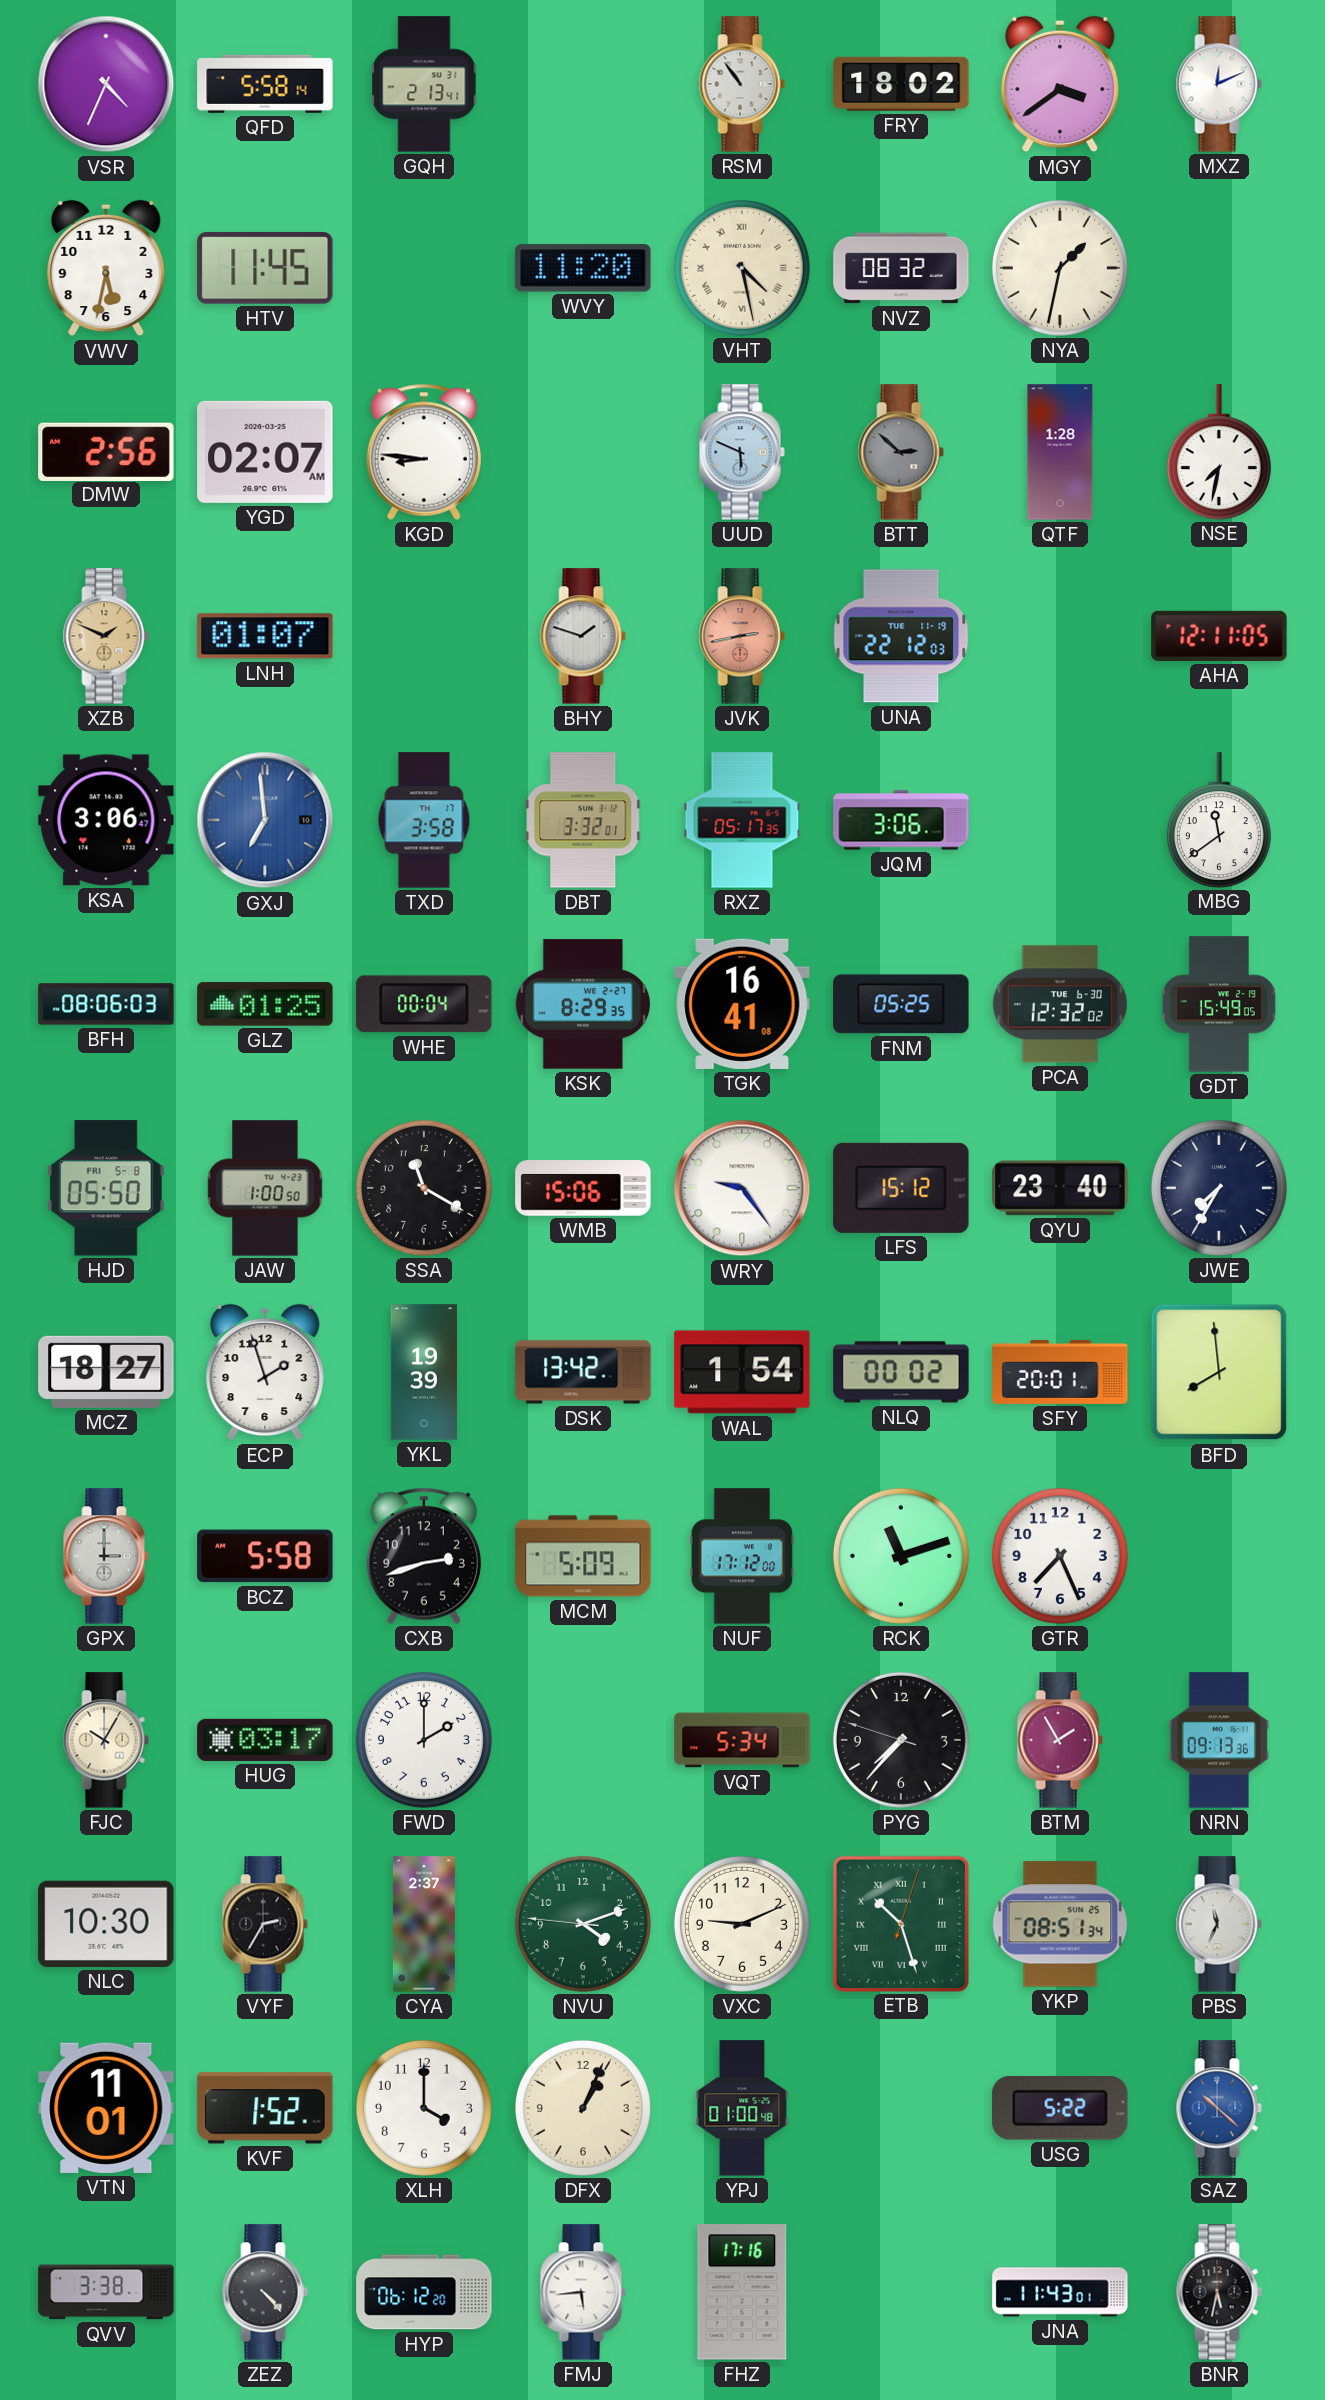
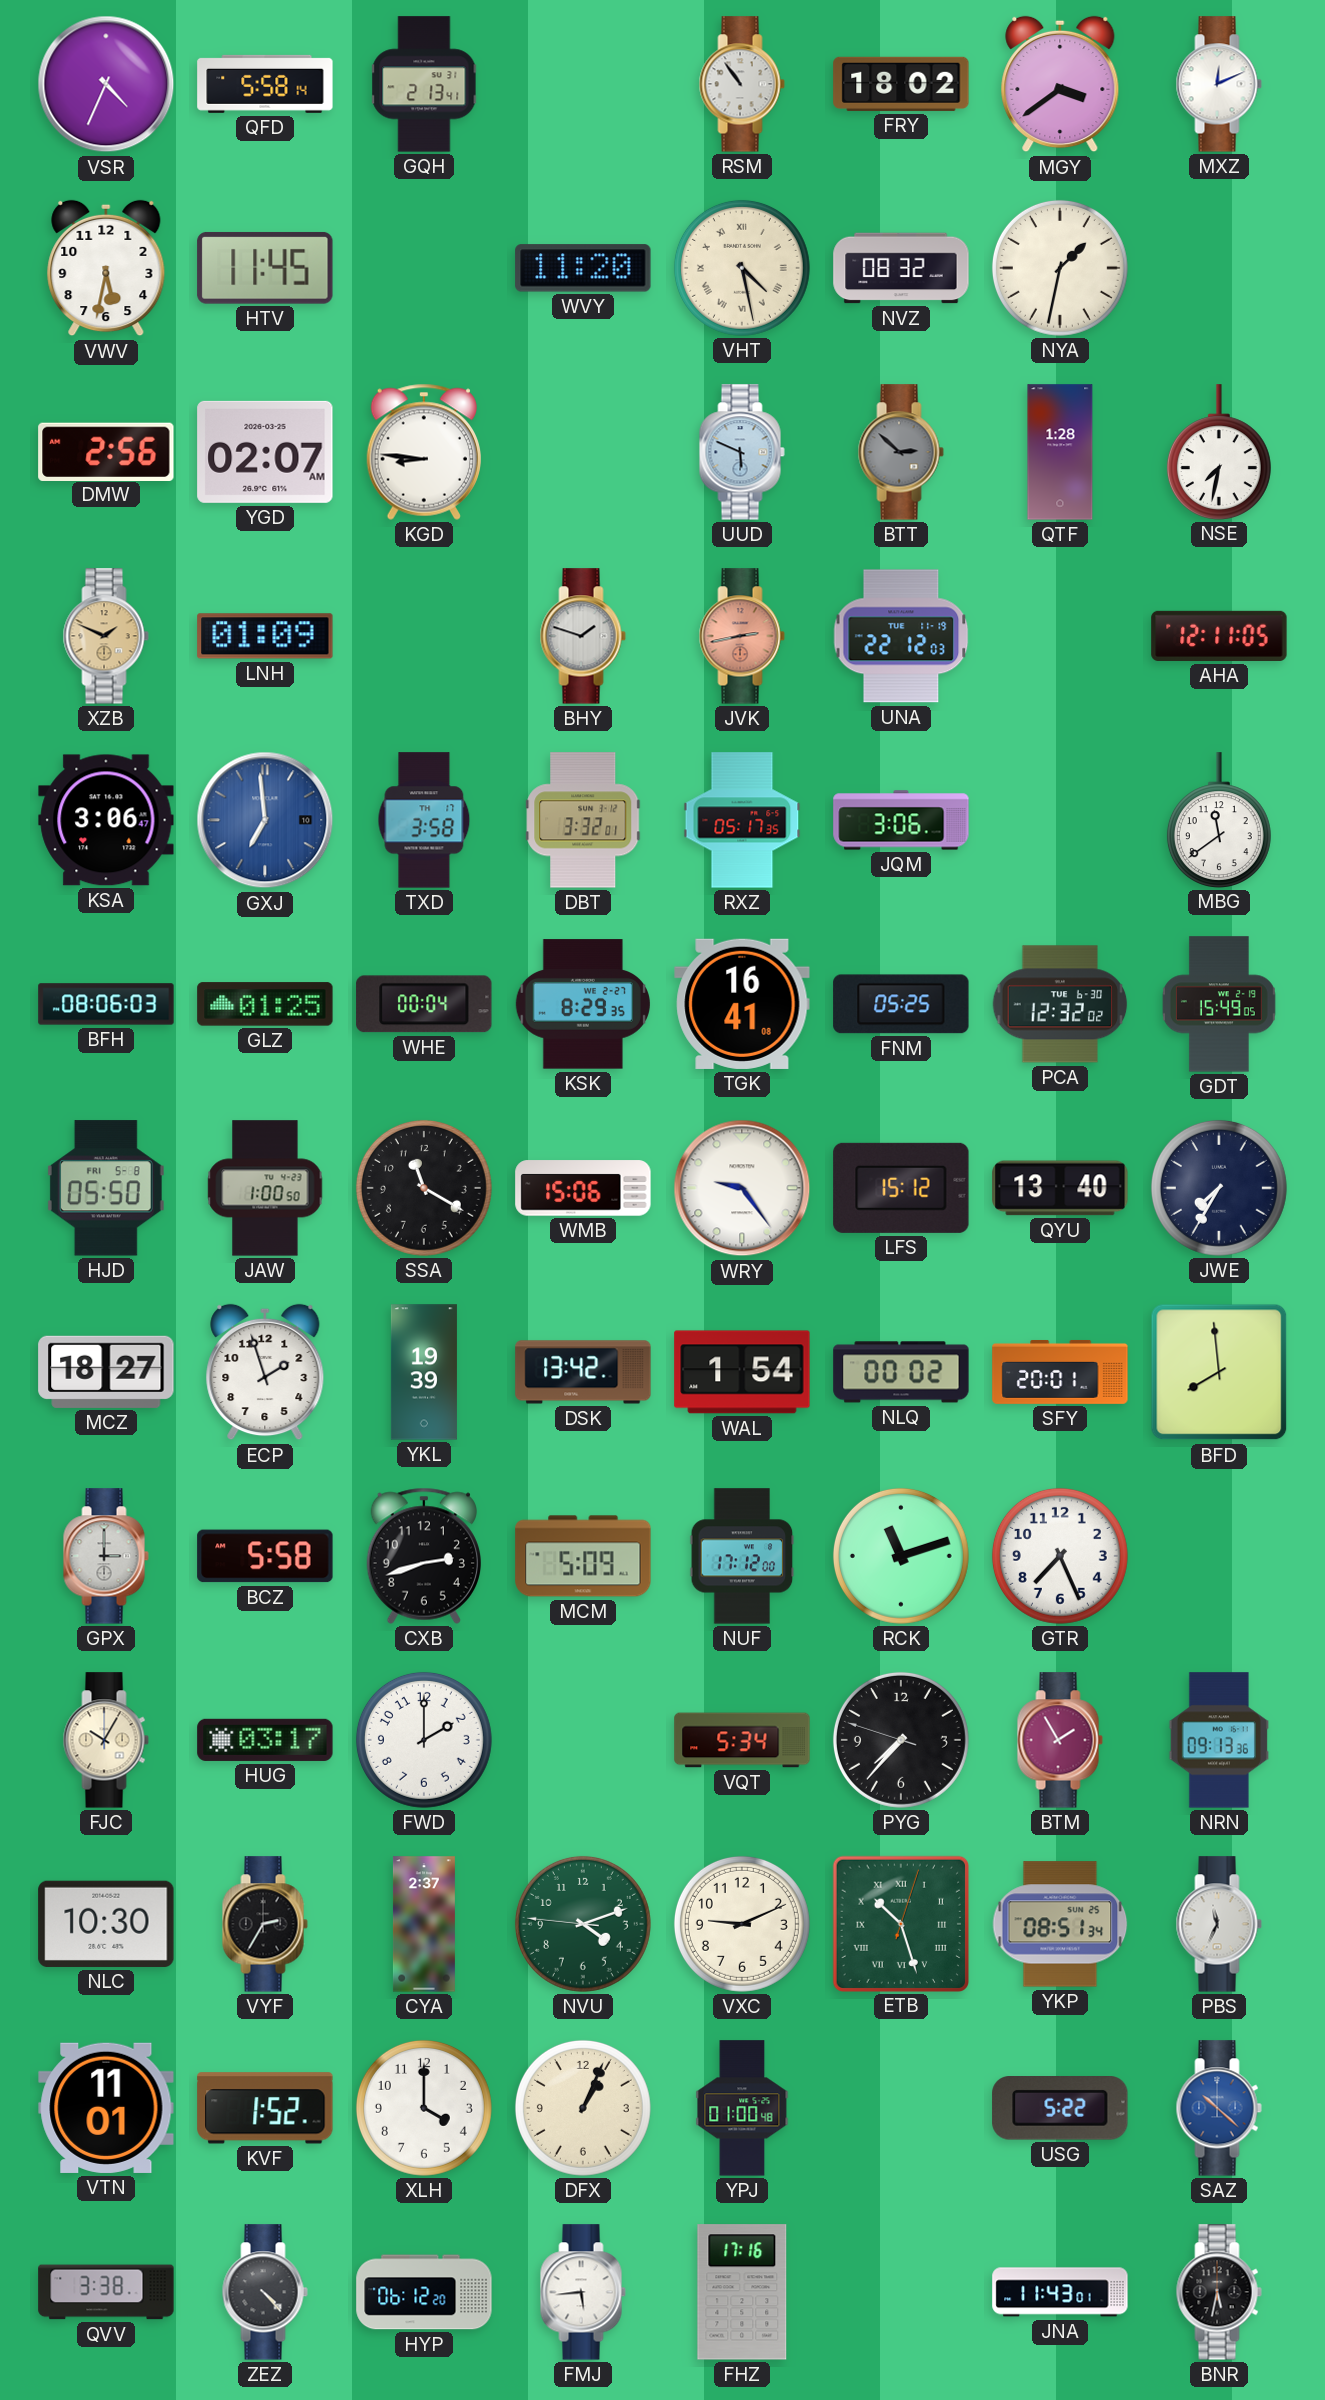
LNH: 01:07 -> 01:09 (265, 636)
QYU: 23:40 -> 13:40 (1060, 1188)
